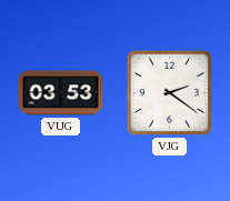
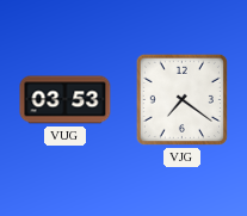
VJG: 2:21 -> 7:21 (181, 99)
